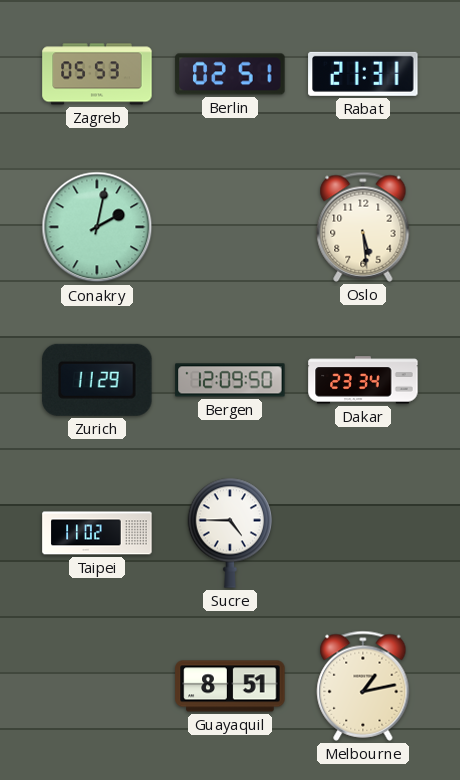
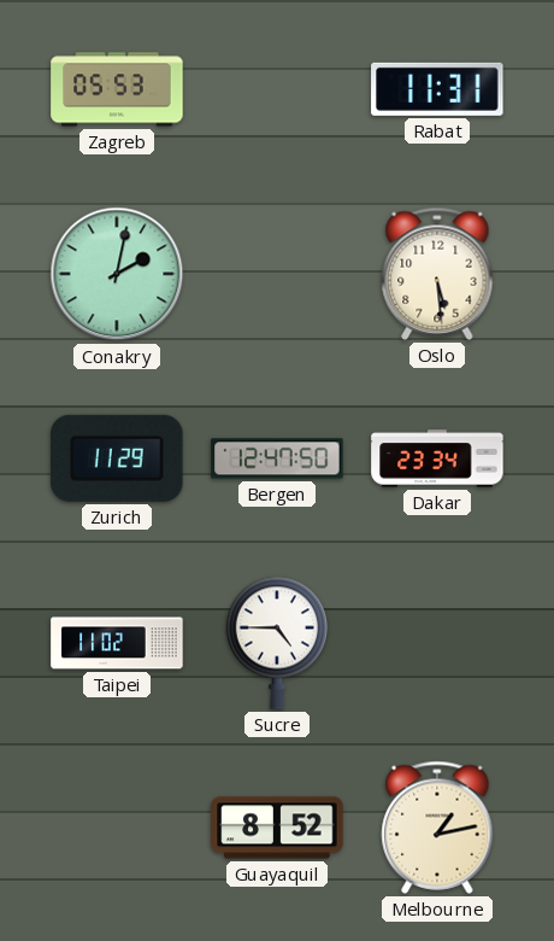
Berlin: 02:51 -> none (230, 74)
Rabat: 21:31 -> 11:31 (437, 89)
Bergen: 12:09 -> 12:47 (277, 458)
Guayaquil: 8:51 -> 8:52 (277, 828)
